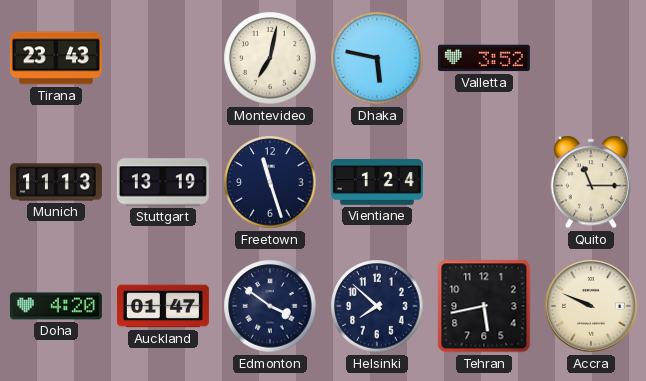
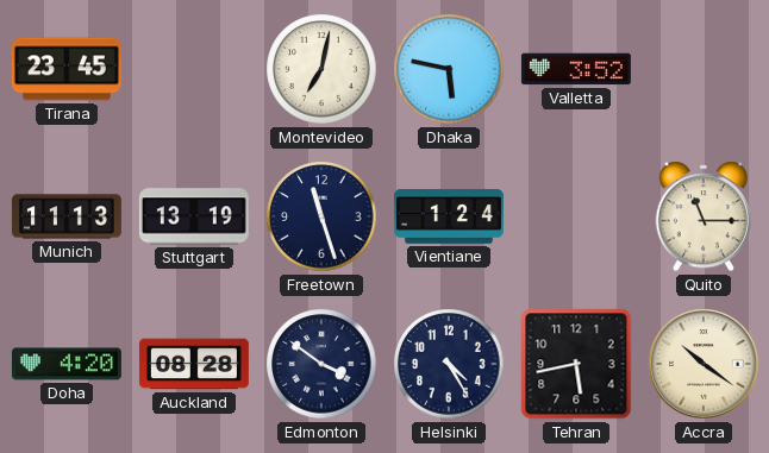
Tirana: 23:43 -> 23:45 (67, 69)
Auckland: 01:47 -> 08:28 (194, 364)
Helsinki: 7:52 -> 4:25 (449, 364)
Accra: 9:49 -> 10:21 (704, 364)
